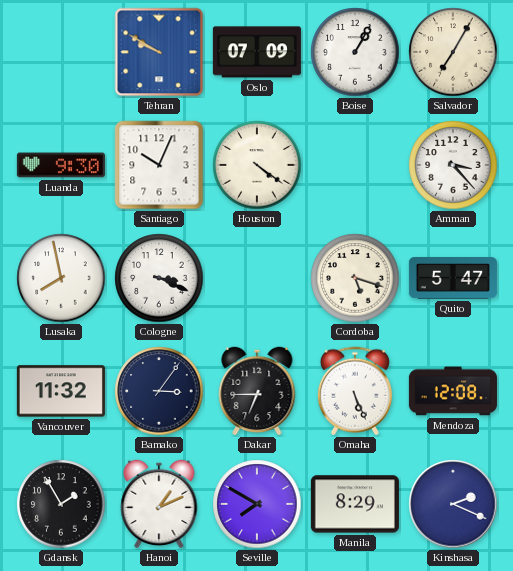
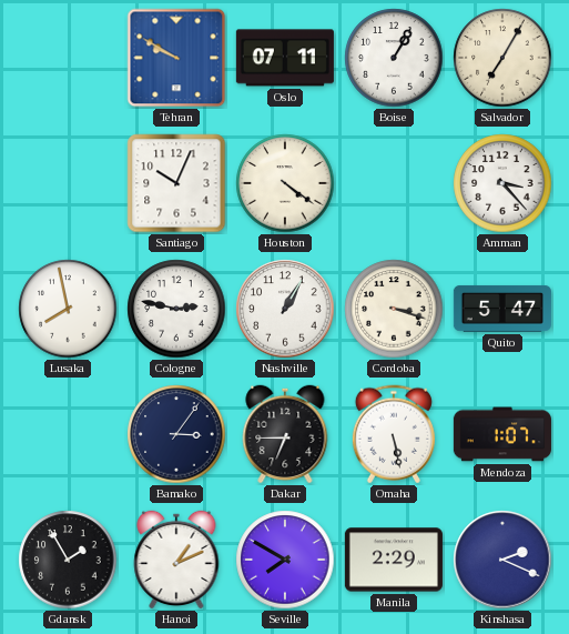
Oslo: 07:09 -> 07:11 (285, 58)
Luanda: 9:30 -> none (61, 165)
Cologne: 3:19 -> 2:47 (176, 309)
Nashville: none -> 1:05 (285, 309)
Cordoba: 5:18 -> 3:18 (394, 309)
Vancouver: 11:32 -> none (61, 391)
Omaha: 5:26 -> 5:28 (394, 434)
Mendoza: 12:08 -> 1:07 (502, 434)
Manila: 8:29 -> 2:29 (394, 560)
